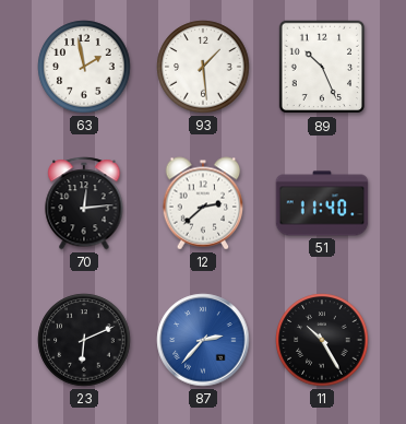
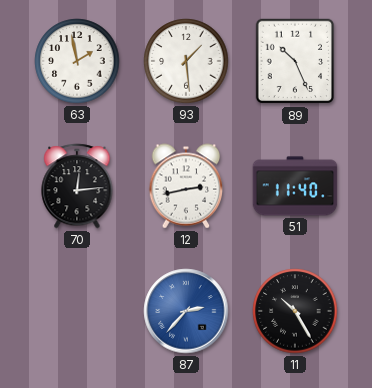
12: 2:38 -> 2:43 (186, 186)
23: 6:11 -> none (84, 340)
